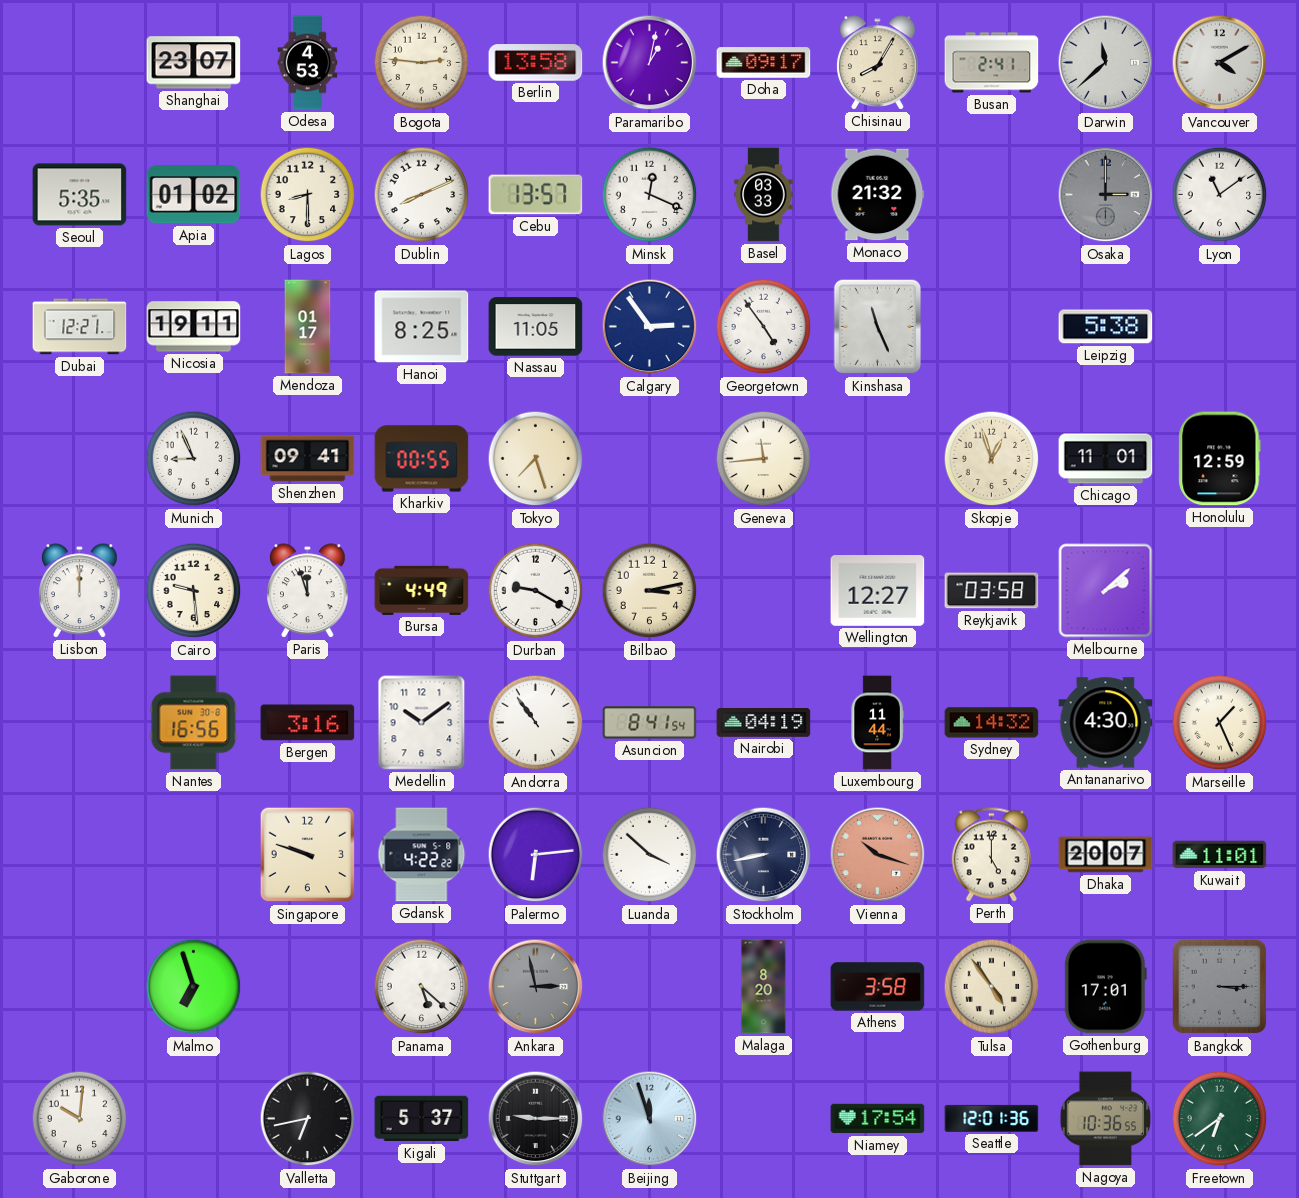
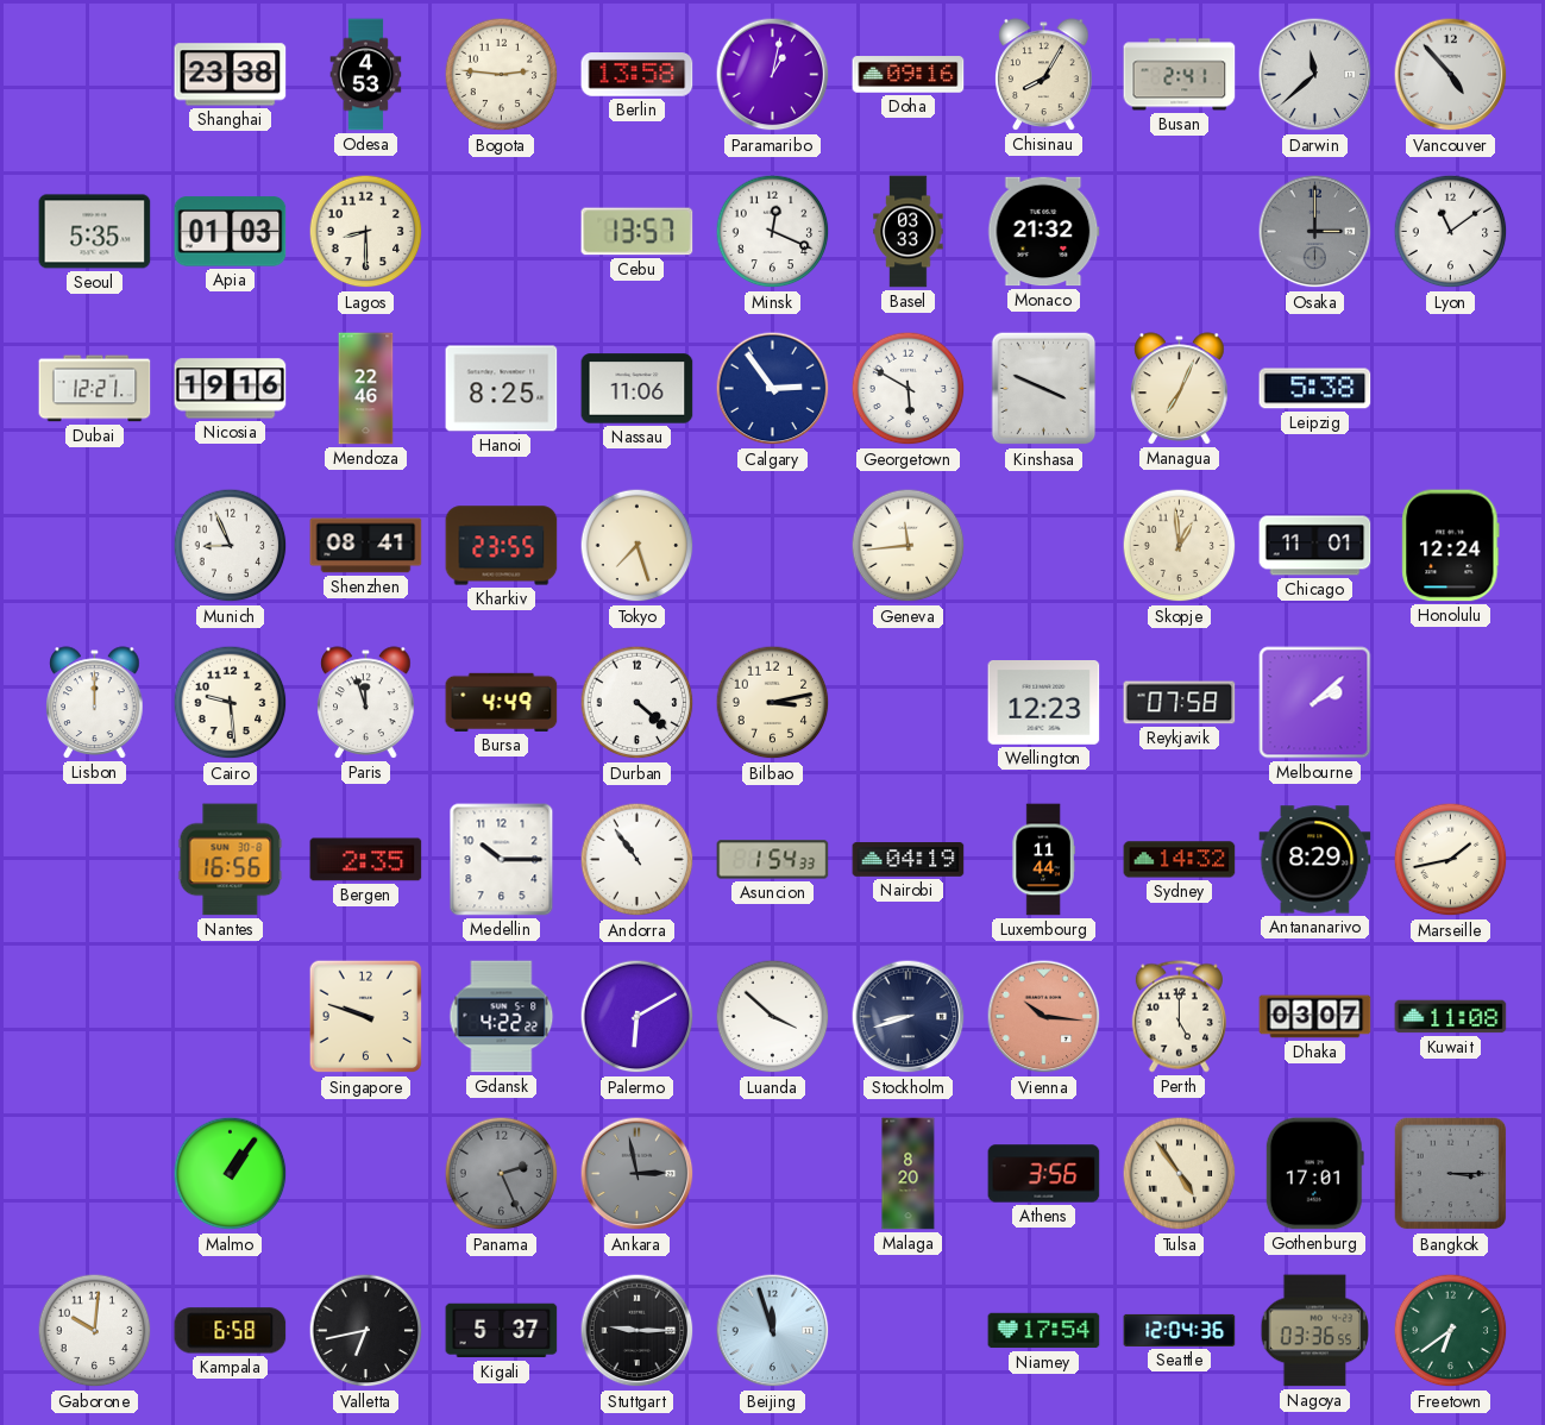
Shanghai: 23:07 -> 23:38 (231, 75)
Doha: 09:17 -> 09:16 (909, 75)
Vancouver: 4:10 -> 4:53 (1451, 75)
Apia: 01:02 -> 01:03 (231, 232)
Dublin: 8:11 -> none (422, 195)
Nicosia: 19:11 -> 19:16 (231, 389)
Mendoza: 01:17 -> 22:46 (366, 389)
Nassau: 11:05 -> 11:06 (638, 389)
Georgetown: 4:54 -> 5:50 (909, 389)
Kinshasa: 11:26 -> 3:49 (1044, 389)
Managua: none -> 7:04 (1180, 389)
Shenzhen: 09:41 -> 08:41 (366, 546)
Kharkiv: 00:55 -> 23:55 (502, 546)
Skopje: 12:57 -> 12:59 (1180, 546)
Honolulu: 12:59 -> 12:24 (1451, 546)
Durban: 9:20 -> 4:22 (638, 703)
Wellington: 12:27 -> 12:23 (1044, 703)
Reykjavik: 03:58 -> 07:58 (1180, 703)
Bergen: 3:16 -> 2:35 (366, 860)
Medellin: 10:09 -> 10:15 (502, 860)
Asuncion: 8:41 -> 1:54 (773, 860)
Antananarivo: 4:30 -> 8:29 (1315, 860)
Marseille: 1:26 -> 1:43 (1451, 860)
Palermo: 6:14 -> 6:10 (638, 1017)
Stockholm: 8:43 -> 8:42 (909, 1017)
Vienna: 10:18 -> 10:16 (1044, 1017)
Dhaka: 20:07 -> 03:07 (1315, 1017)
Kuwait: 11:01 -> 11:08 (1451, 1017)
Malmo: 6:57 -> 1:06 (231, 1174)
Panama: 5:22 -> 2:26 (502, 1174)
Panama dial: white -> grey (502, 1174)
Athens: 3:58 -> 3:56 (1044, 1174)
Kampala: none -> 6:58 (231, 1331)
Seattle: 12:01 -> 12:04 (1180, 1330)
Nagoya: 10:36 -> 03:36 (1315, 1331)
